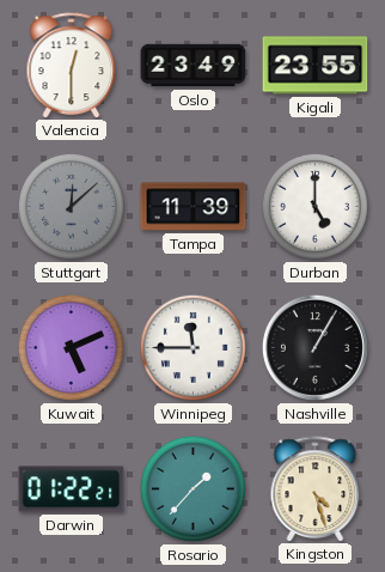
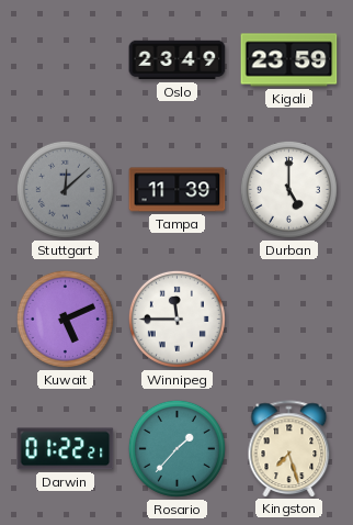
Valencia: 12:30 -> none (72, 65)
Kigali: 23:55 -> 23:59 (289, 60)
Nashville: 1:05 -> none (314, 347)
Kingston: 4:27 -> 7:27 (289, 448)
